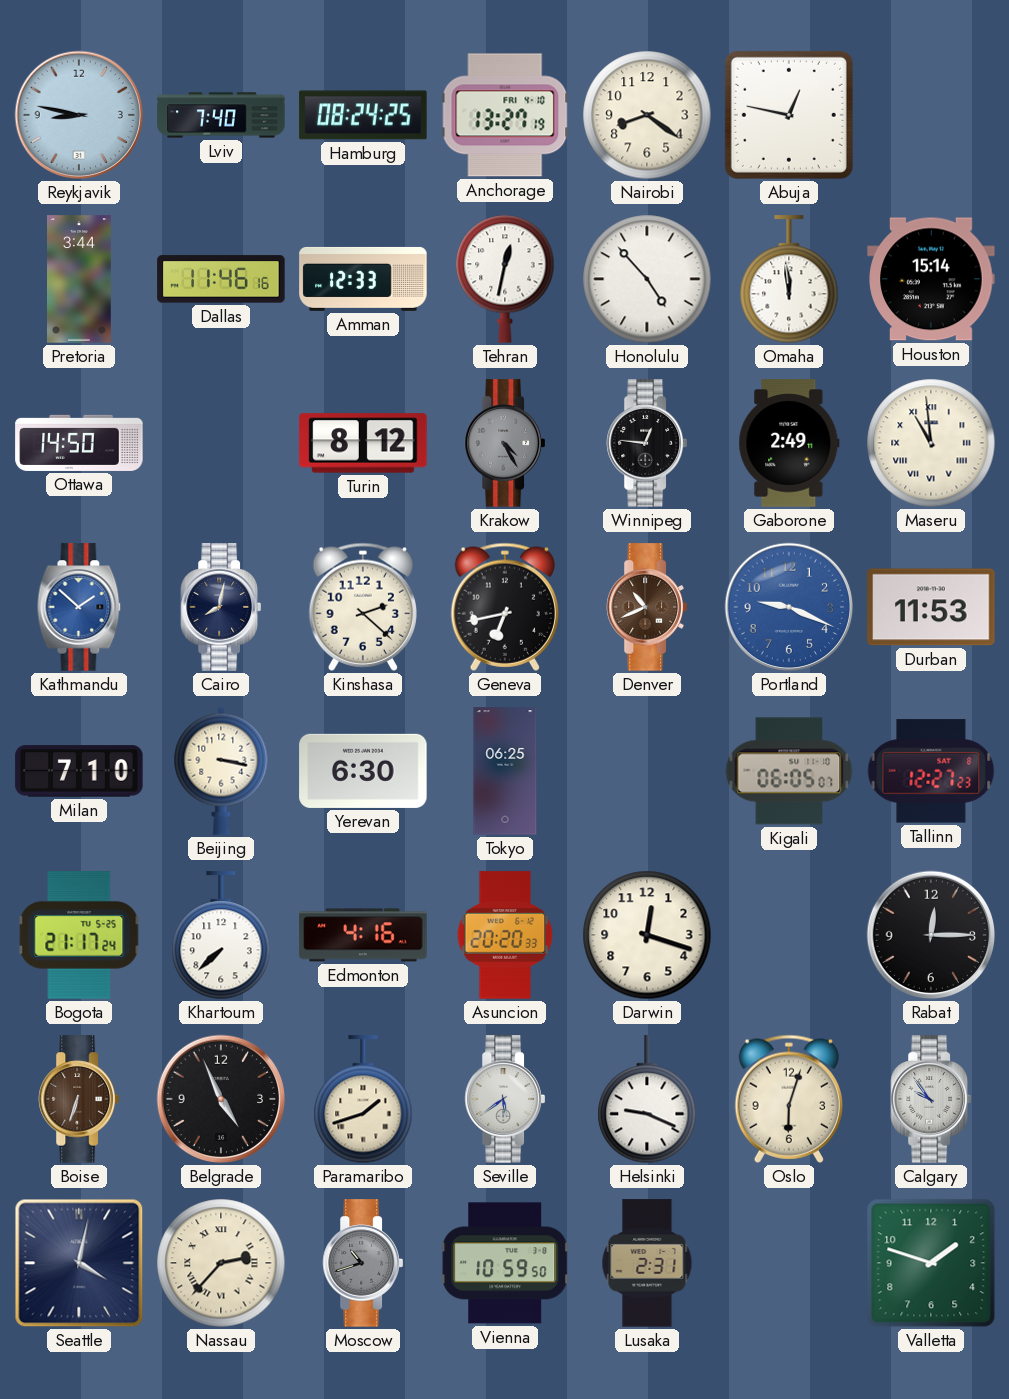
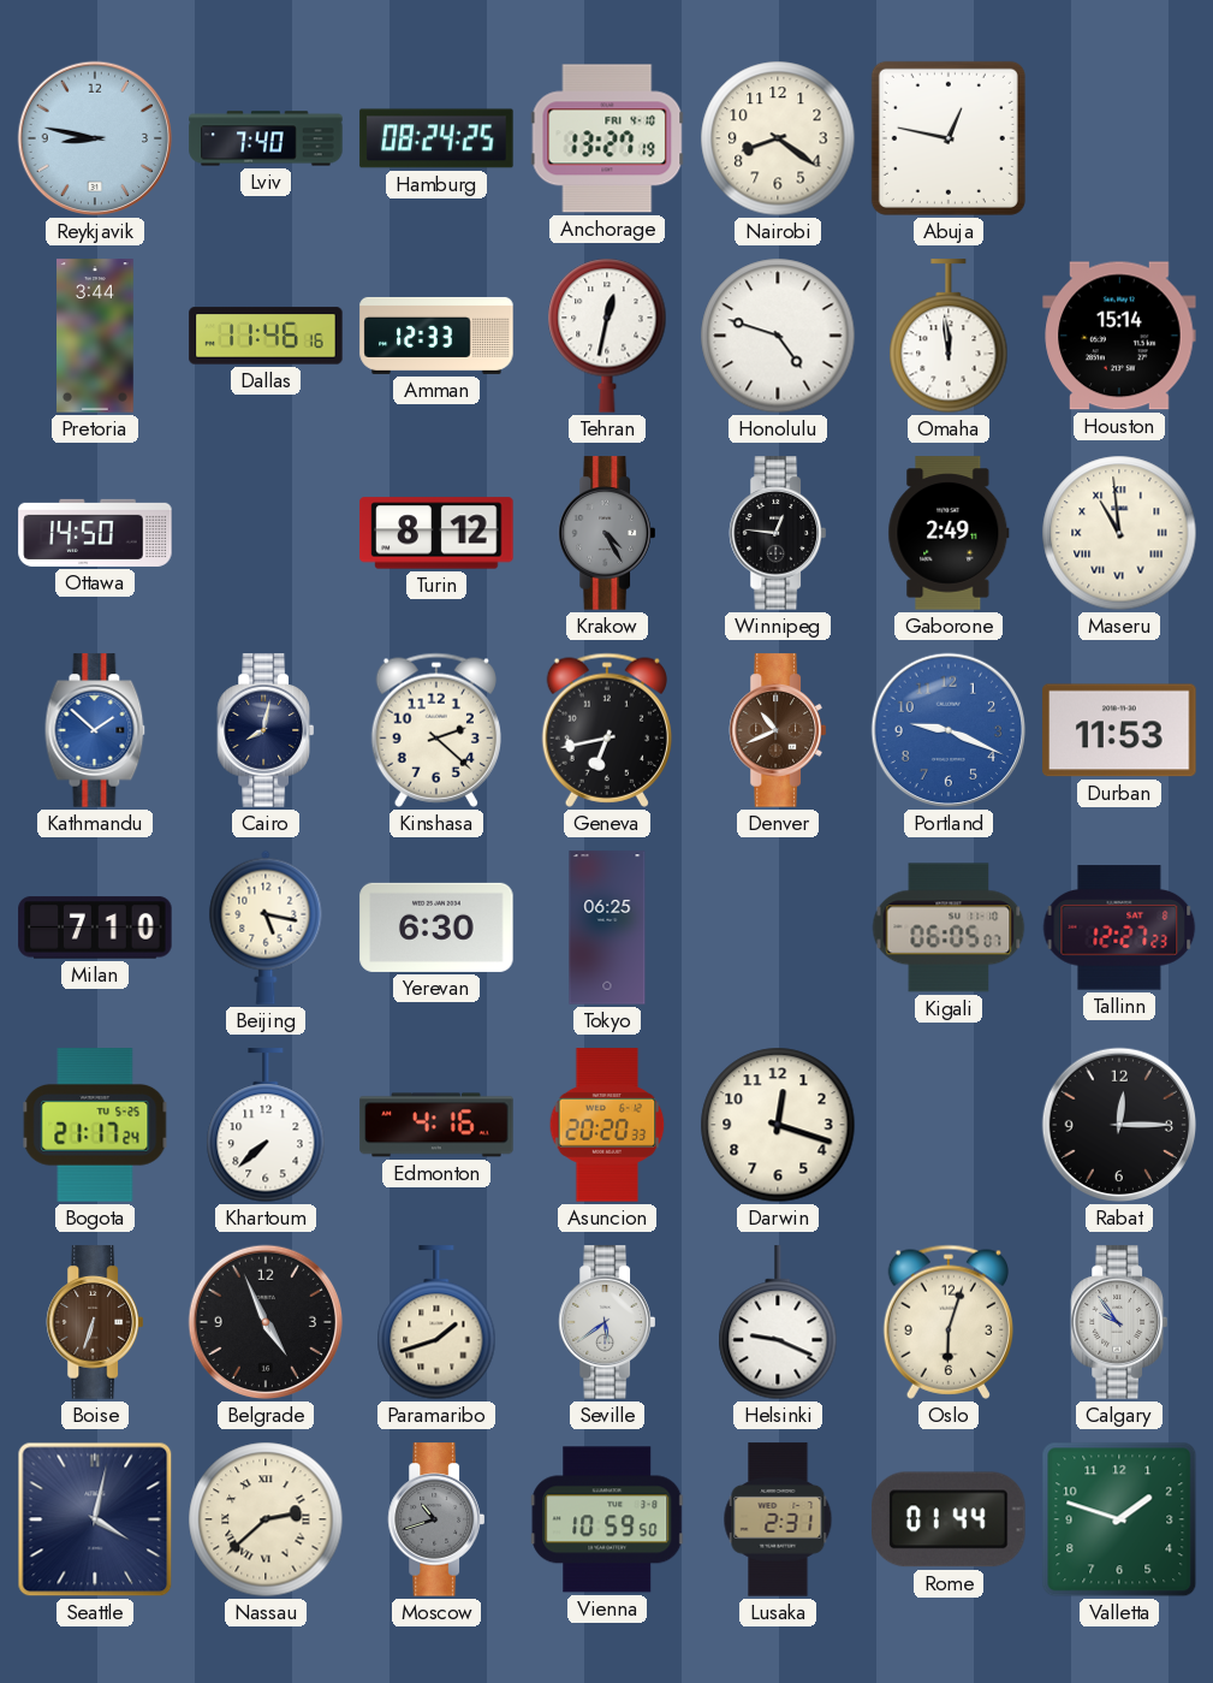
Honolulu: 4:53 -> 4:48 (778, 336)
Beijing: 3:17 -> 5:17 (266, 928)
Nassau: 2:37 -> 2:38 (266, 1519)
Rome: none -> 01:44 (949, 1519)
